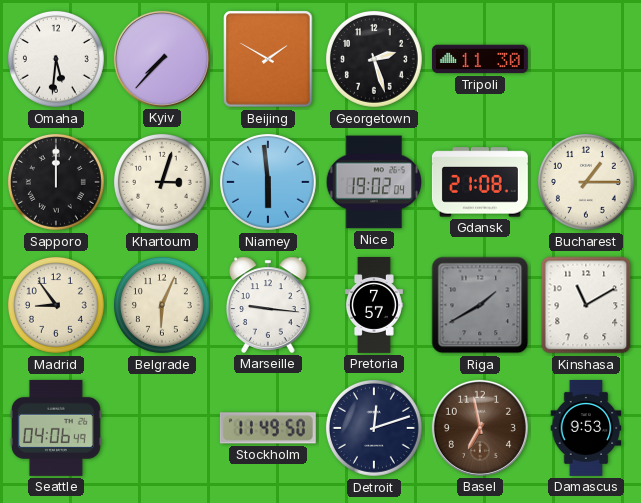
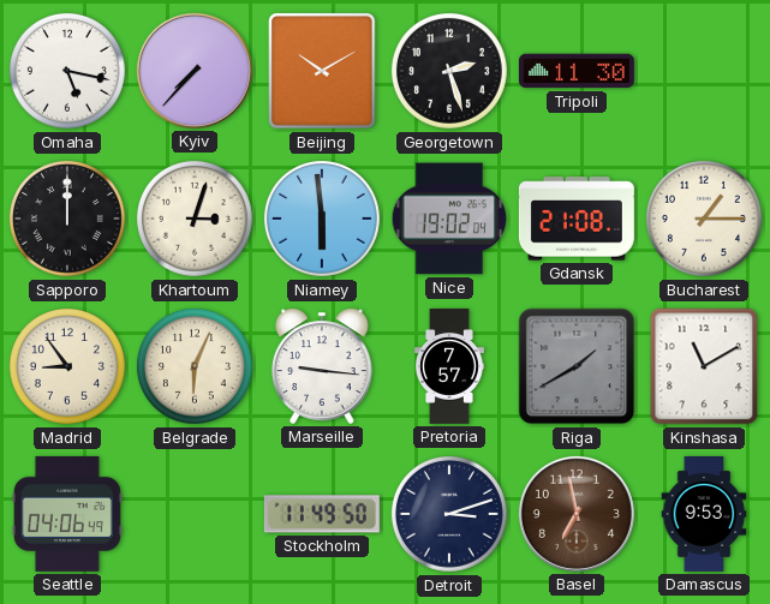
Omaha: 5:31 -> 5:17 (67, 71)
Beijing: 1:50 -> 10:10 (322, 71)
Detroit: 12:12 -> 3:12 (449, 514)
